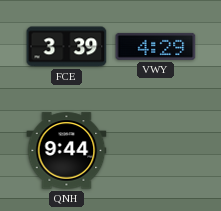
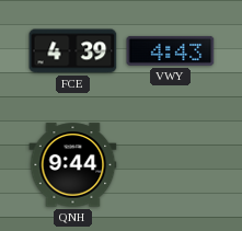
FCE: 3:39 -> 4:39 (73, 51)
VWY: 4:29 -> 4:43 (171, 50)
